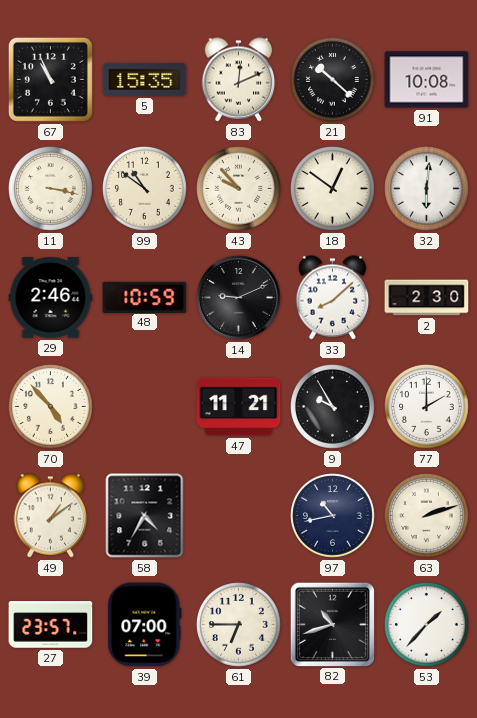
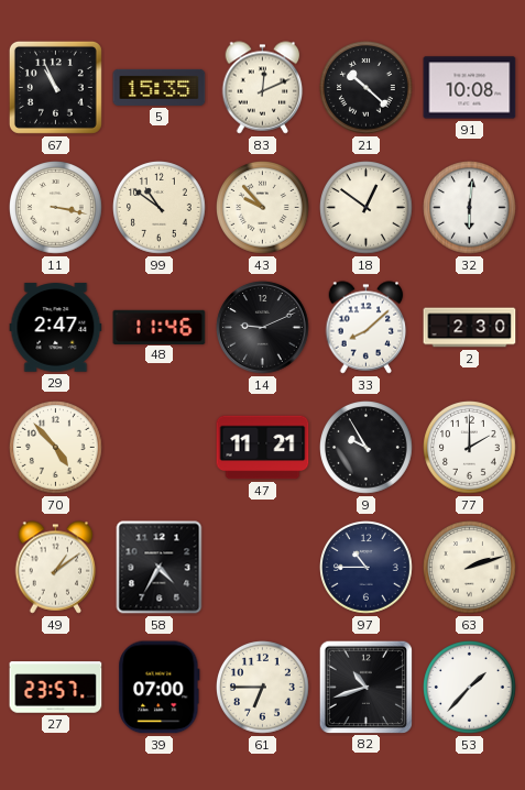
29: 2:46 -> 2:47 (56, 328)
48: 10:59 -> 11:46 (160, 327)
97: 10:43 -> 10:45 (367, 568)
